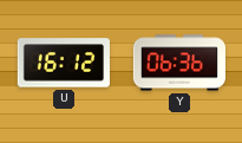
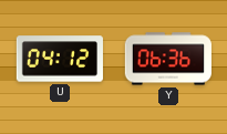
U: 16:12 -> 04:12 (60, 59)
